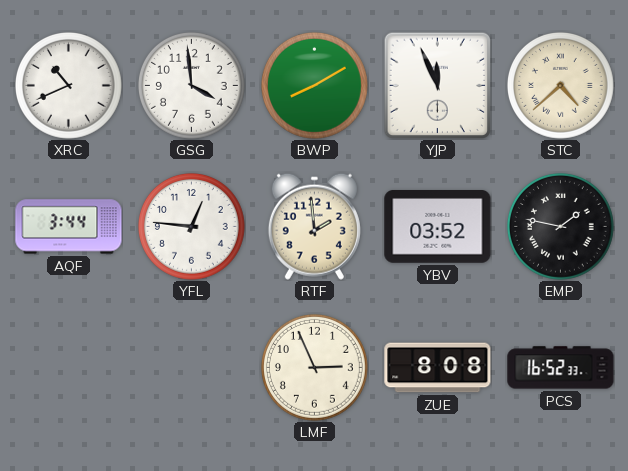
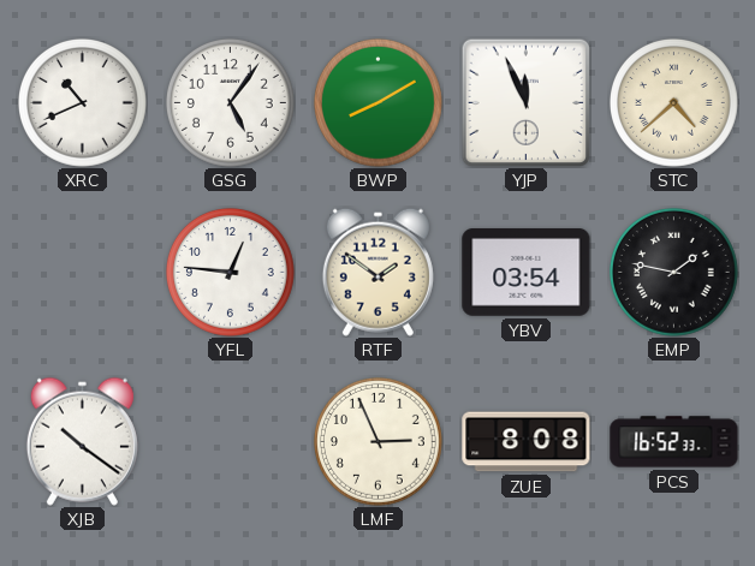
GSG: 3:59 -> 5:06 (230, 102)
AQF: 3:44 -> none (69, 227)
RTF: 1:59 -> 1:51 (377, 272)
YBV: 03:52 -> 03:54 (527, 273)
XJB: none -> 10:21 (82, 441)
